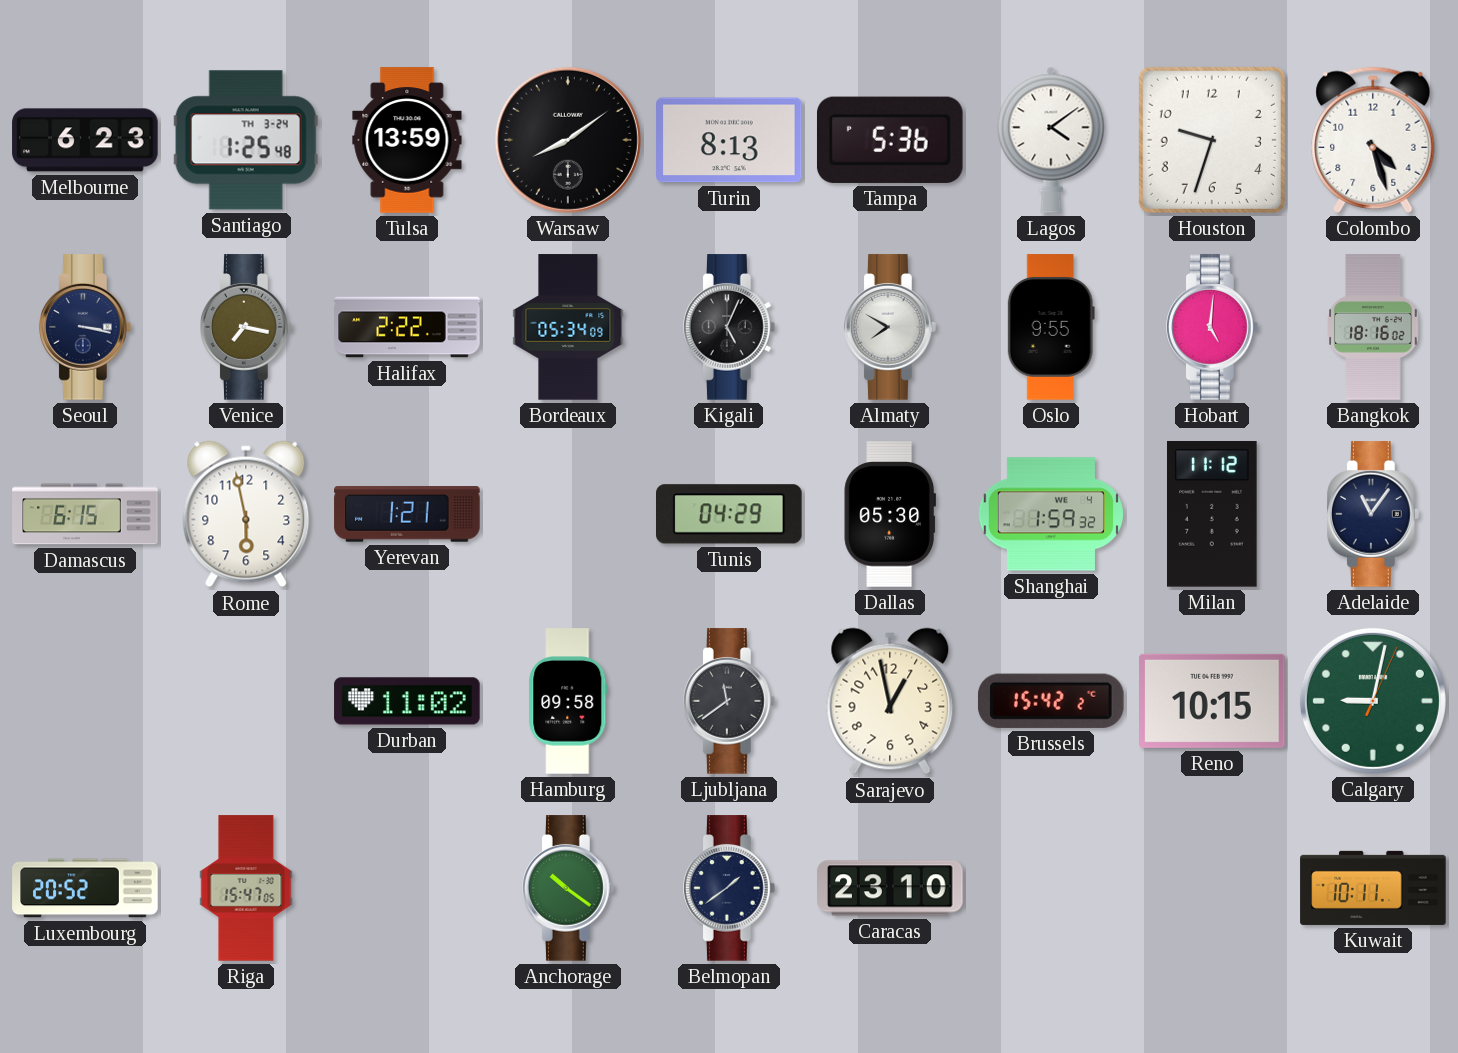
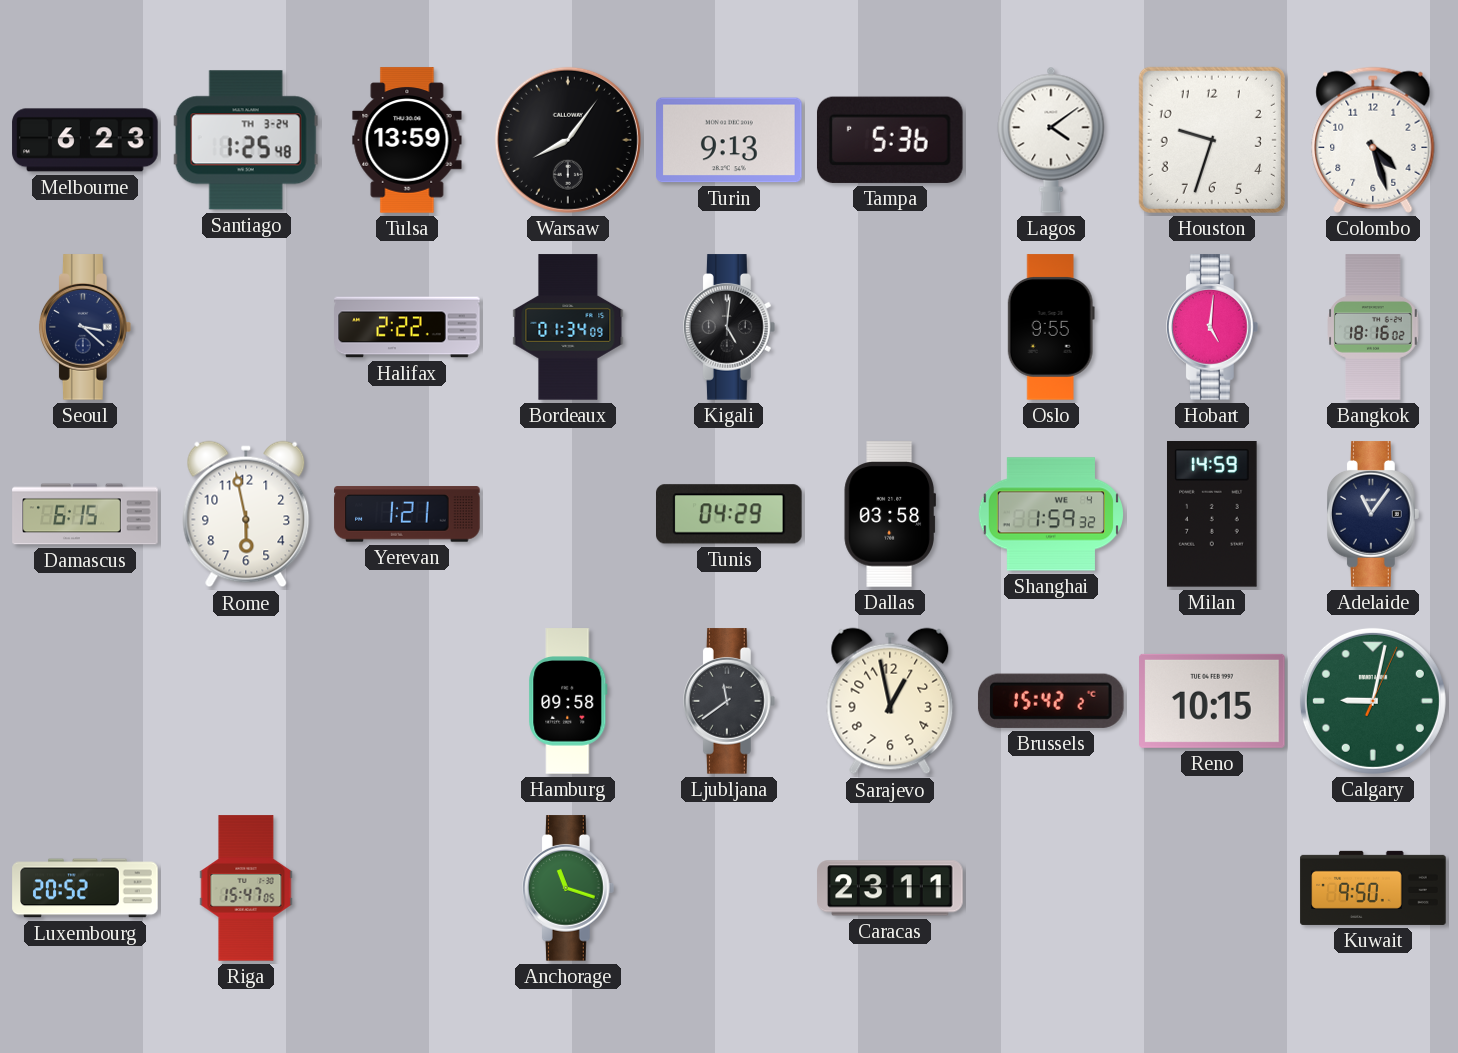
Warsaw: 8:09 -> 8:06 (568, 140)
Turin: 8:13 -> 9:13 (729, 140)
Seoul: 3:17 -> 3:22 (86, 327)
Venice: 7:17 -> none (247, 327)
Bordeaux: 05:34 -> 01:34 (568, 327)
Kigali: 5:04 -> 5:01 (730, 327)
Almaty: 7:50 -> none (891, 327)
Dallas: 05:30 -> 03:58 (889, 514)
Milan: 11:12 -> 14:59 (1213, 514)
Durban: 11:02 -> none (407, 701)
Anchorage: 10:21 -> 11:18 (569, 888)
Belmopan: 1:39 -> none (730, 888)
Caracas: 23:10 -> 23:11 (890, 888)
Kuwait: 10:11 -> 9:50 (1373, 888)
